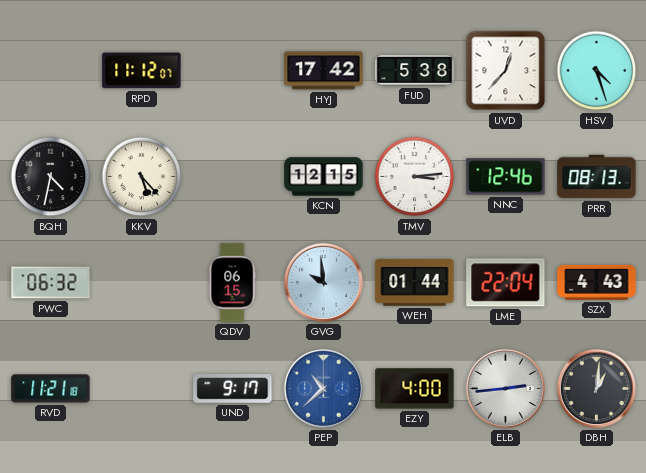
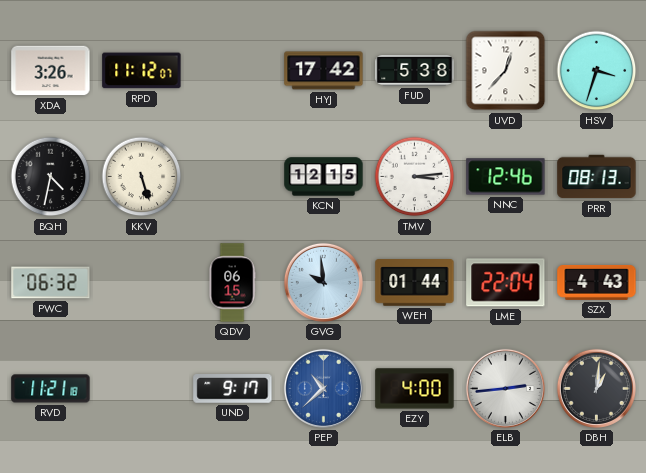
XDA: none -> 3:26 (51, 71)
HSV: 4:27 -> 3:33 (597, 71)
KKV: 5:23 -> 5:27 (142, 177)
